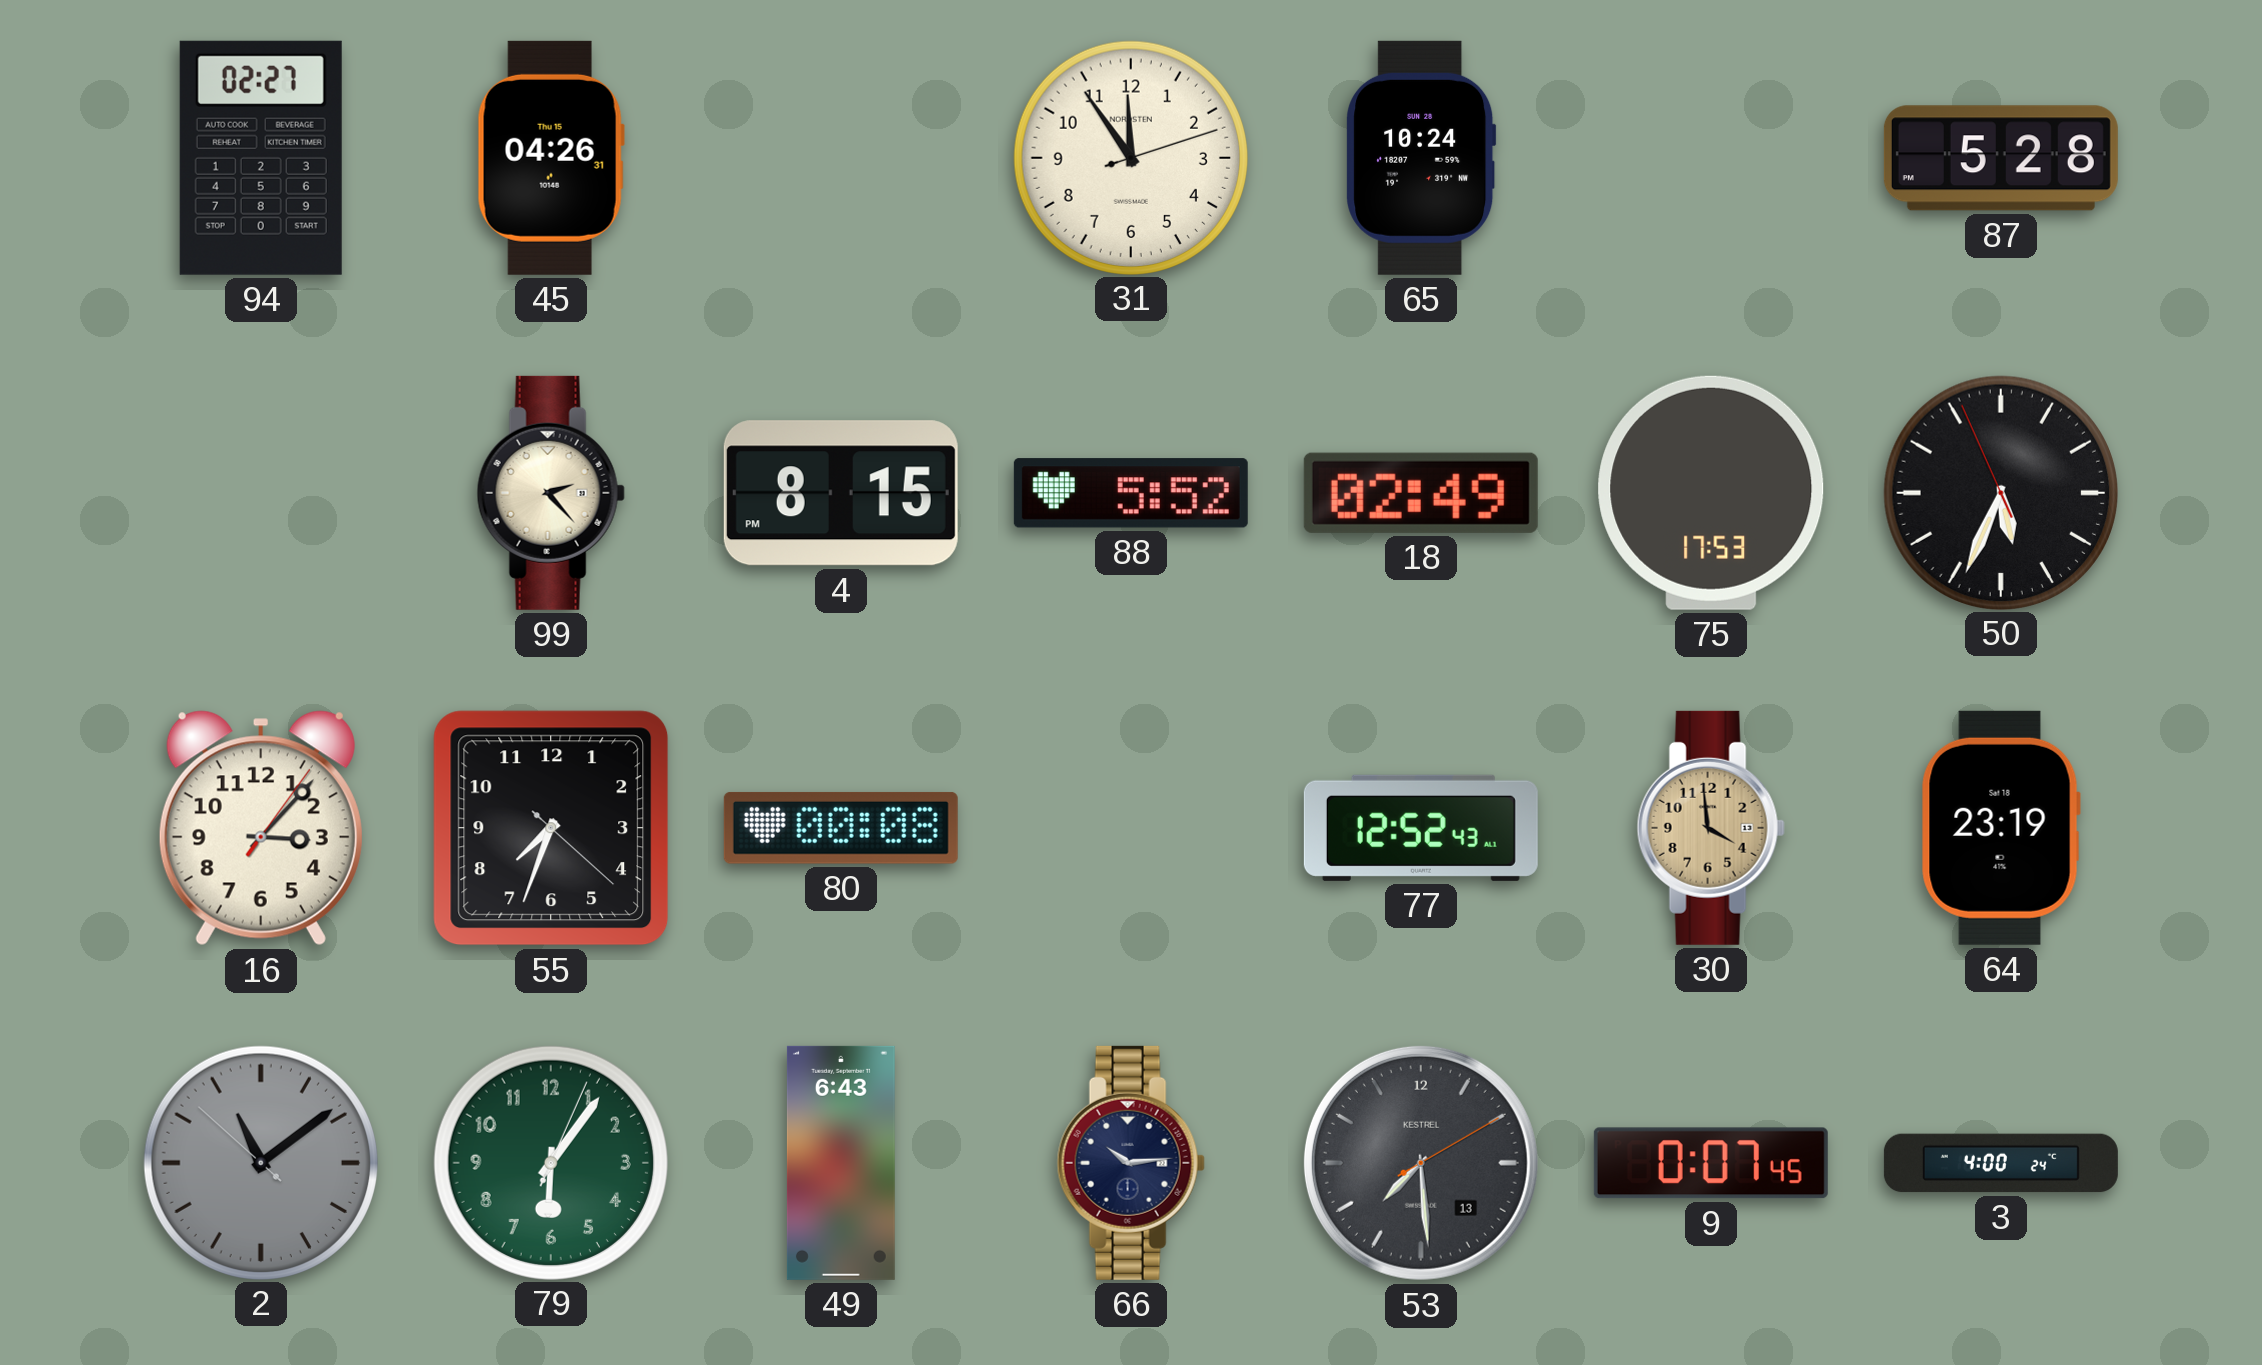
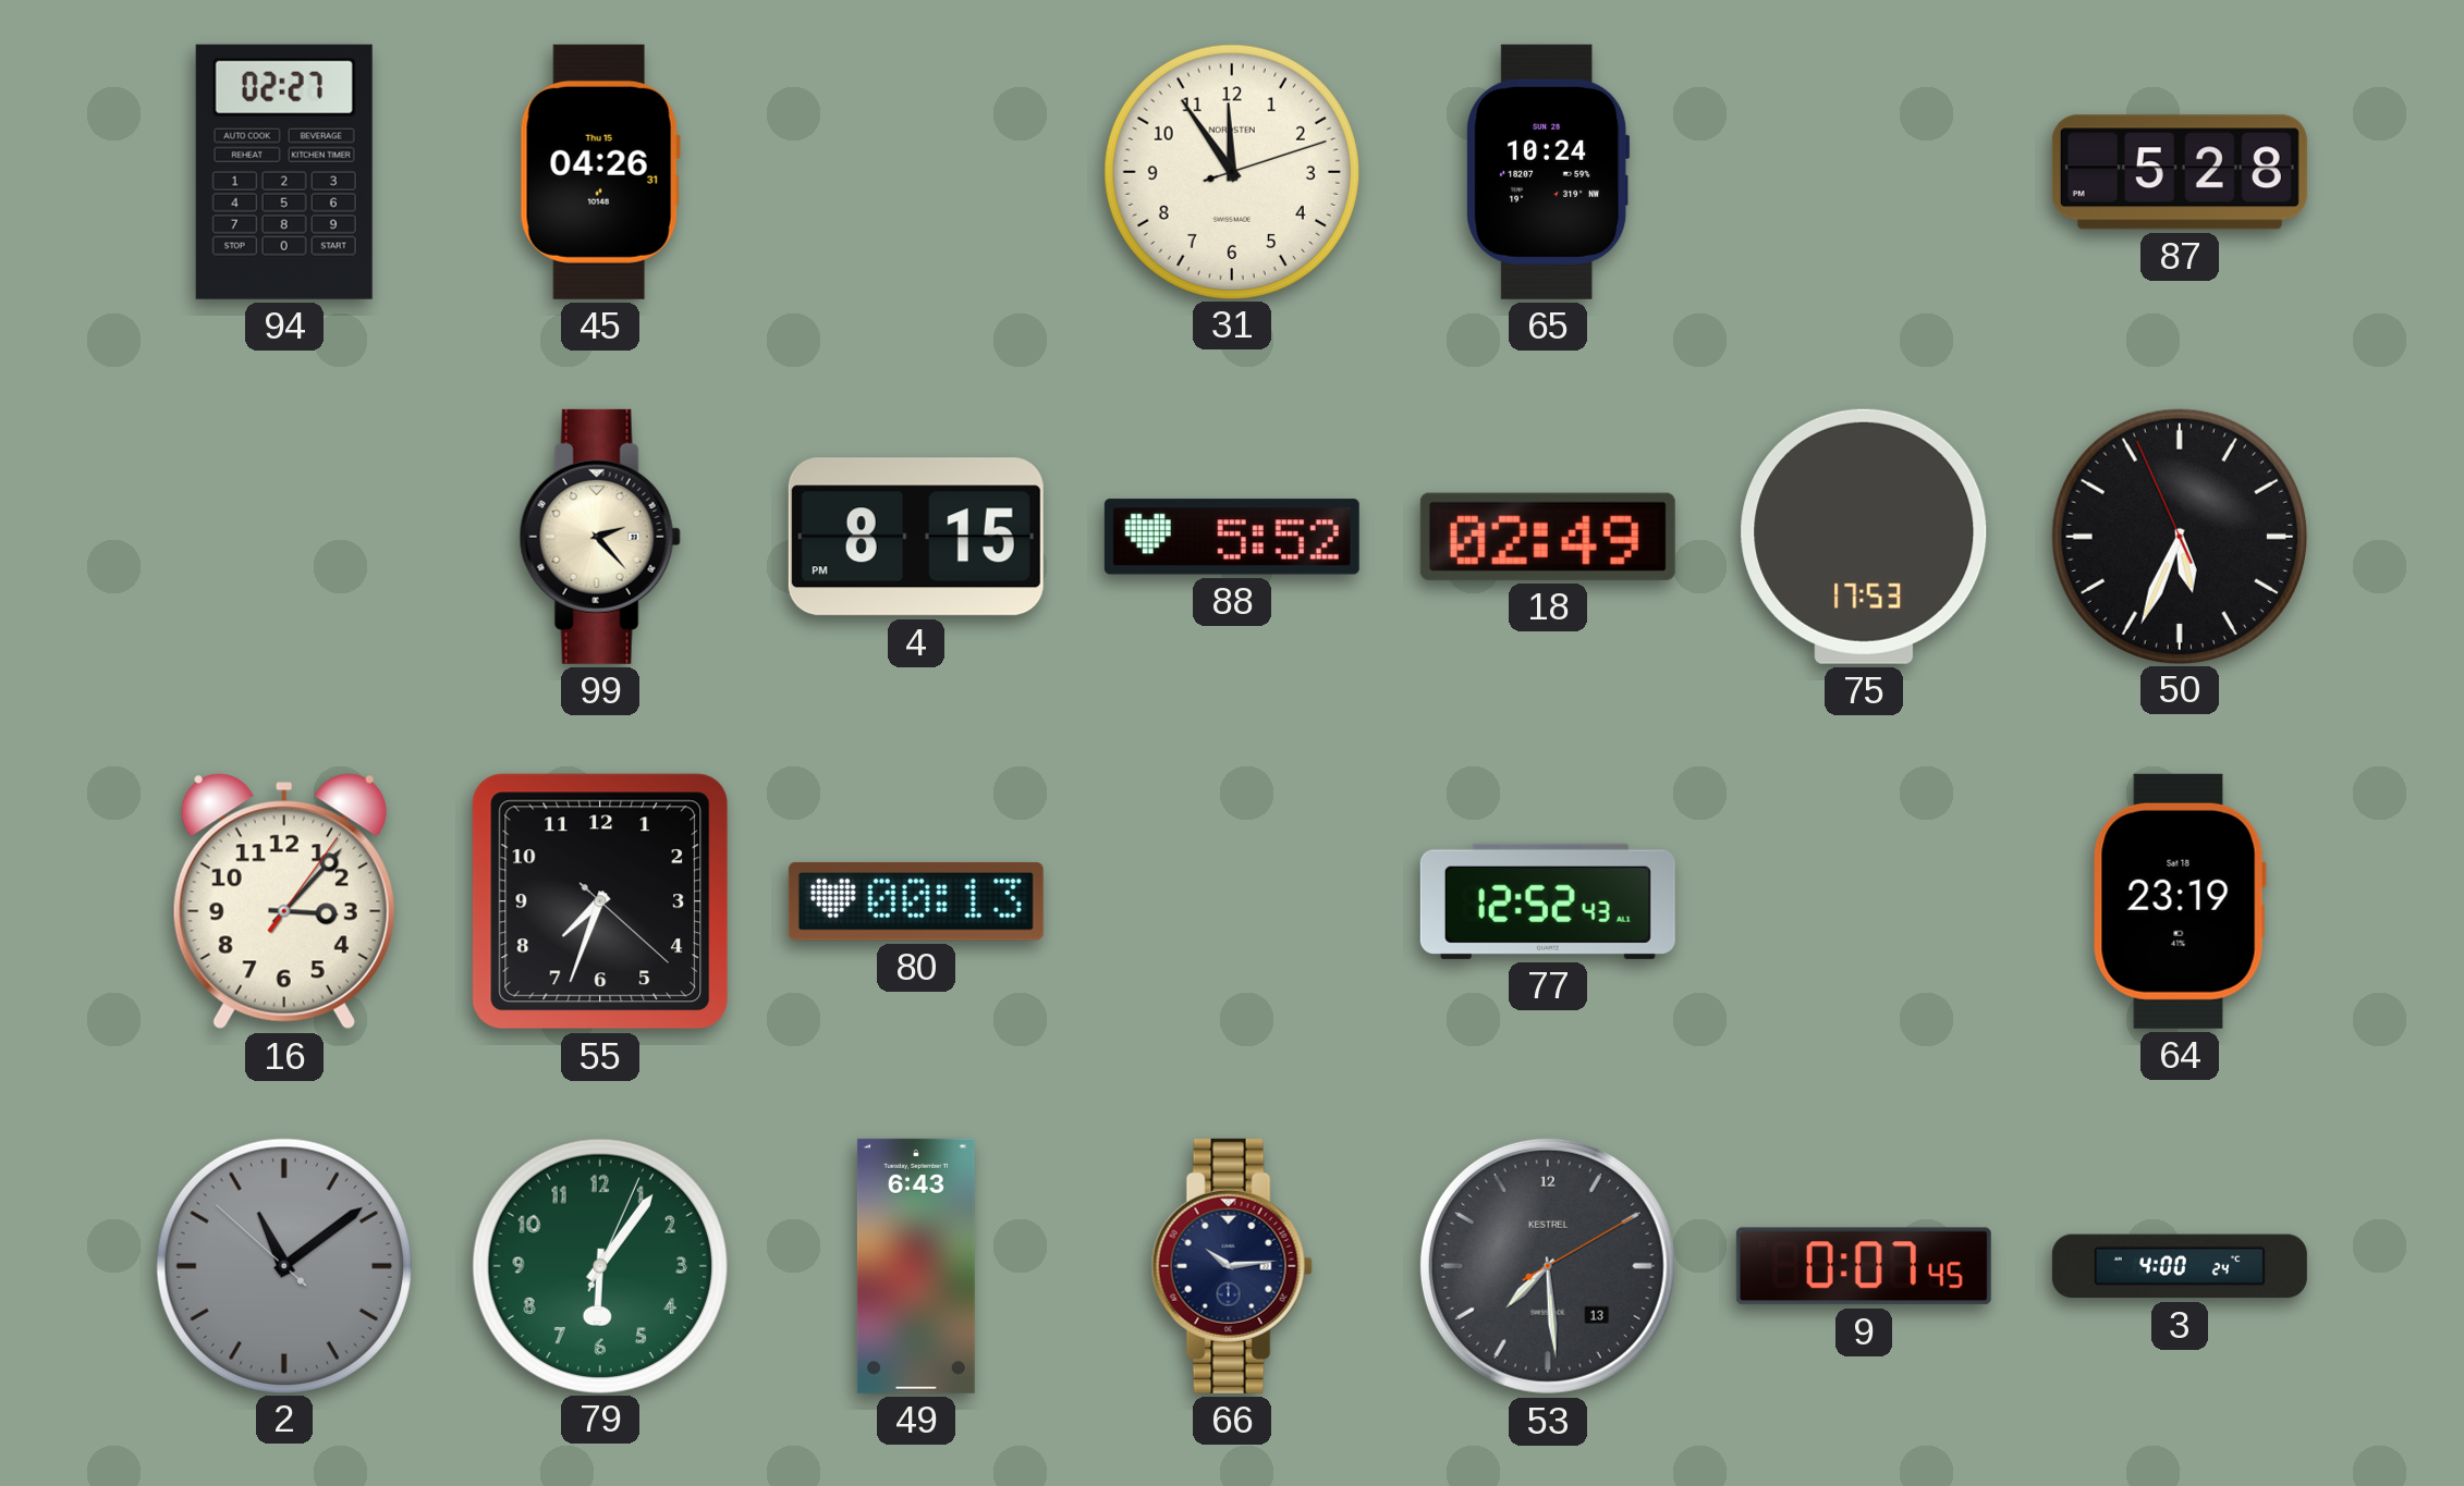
80: 00:08 -> 00:13 (916, 901)
30: 3:59 -> none (1711, 828)
